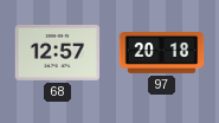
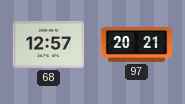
97: 20:18 -> 20:21 (137, 45)
